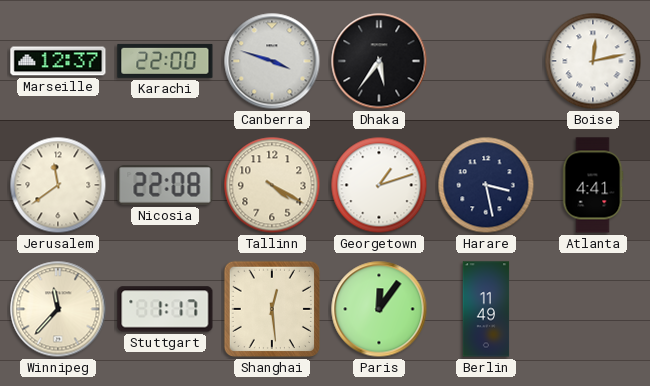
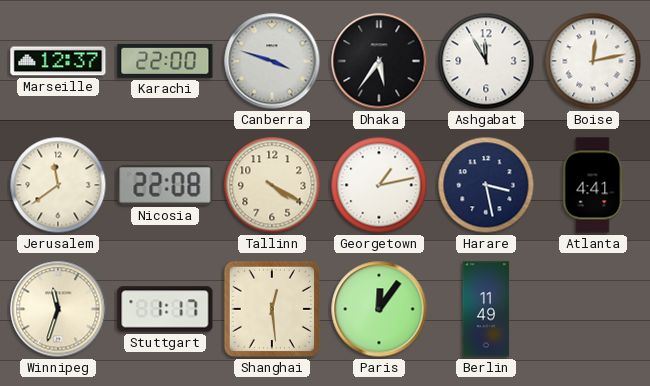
Ashgabat: none -> 11:55 (486, 61)
Georgetown: 1:12 -> 1:13 (379, 185)
Winnipeg: 11:37 -> 11:33 (58, 309)
